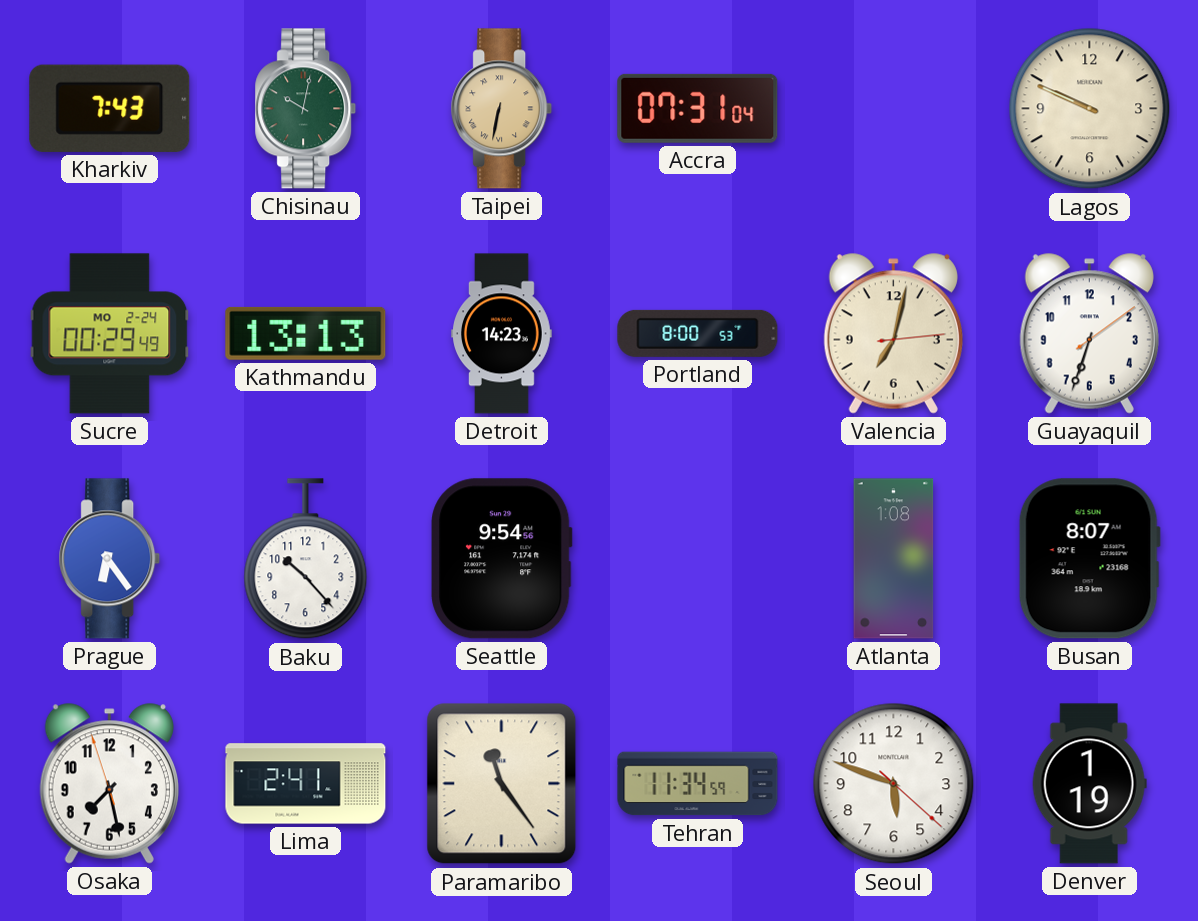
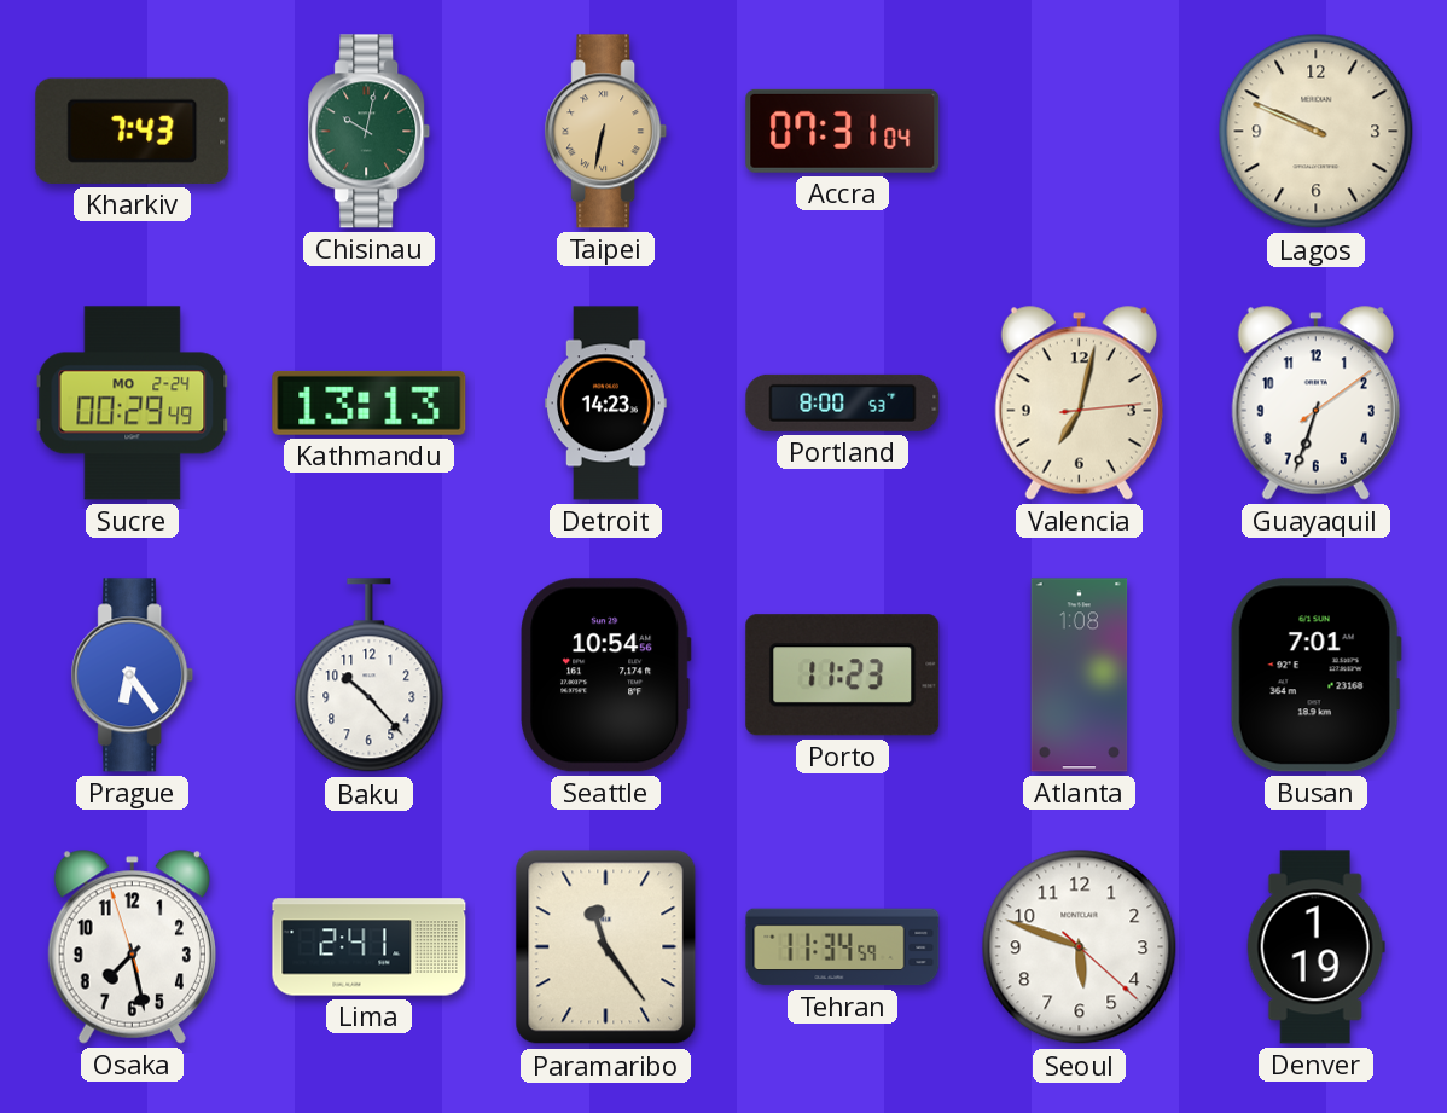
Seattle: 9:54 -> 10:54 (606, 676)
Porto: none -> 11:23 (843, 676)
Busan: 8:07 -> 7:01 (1315, 676)
